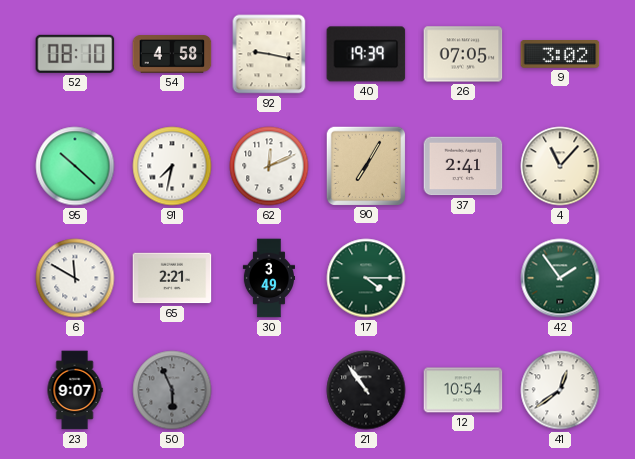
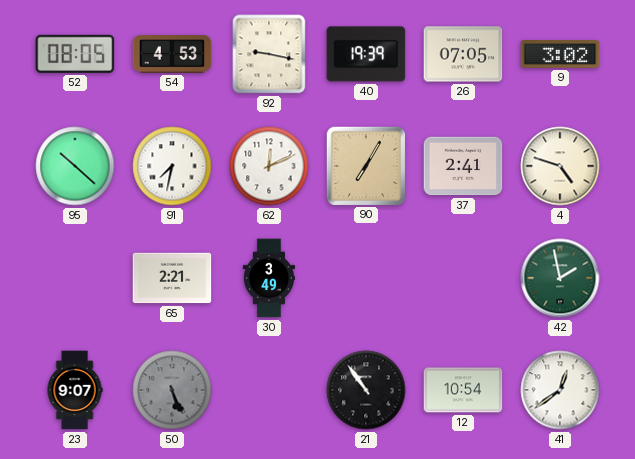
52: 08:10 -> 08:05 (75, 54)
54: 4:58 -> 4:53 (172, 54)
4: 11:07 -> 4:48 (560, 166)
6: 11:50 -> none (75, 278)
17: 4:15 -> none (366, 278)
42: 1:54 -> 1:58 (560, 278)
50: 5:56 -> 5:26 (172, 390)
